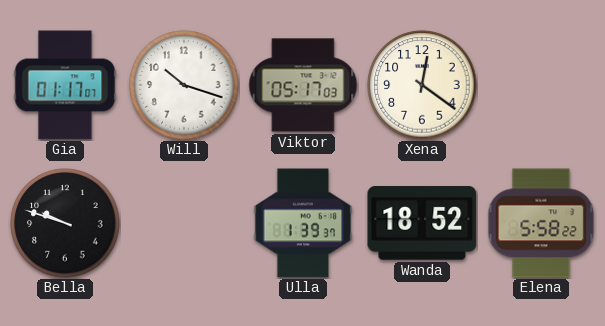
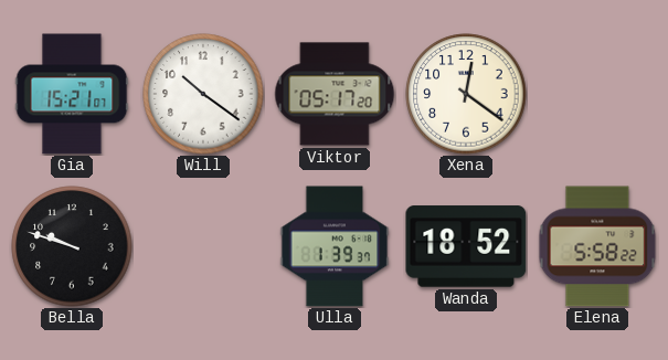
Gia: 01:17 -> 15:21 (72, 94)
Will: 10:18 -> 10:21 (203, 94)
Viktor: 05:17:03 -> 05:17:20 (335, 94)
